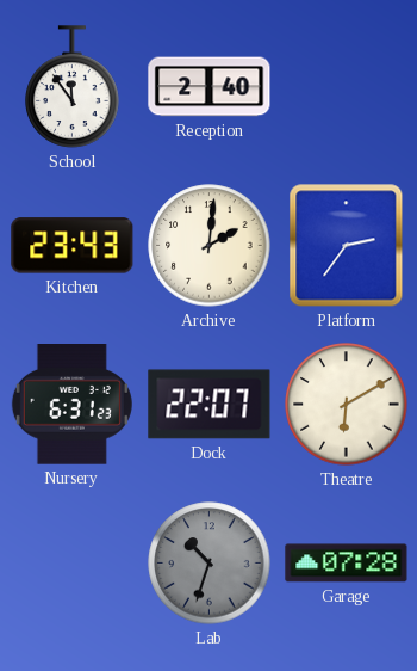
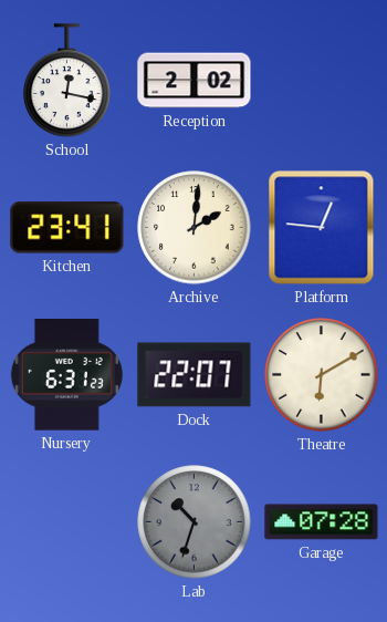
School: 11:54 -> 12:17 (67, 81)
Reception: 2:40 -> 2:02 (195, 81)
Kitchen: 23:43 -> 23:41 (67, 228)
Platform: 2:36 -> 12:46 (322, 228)
